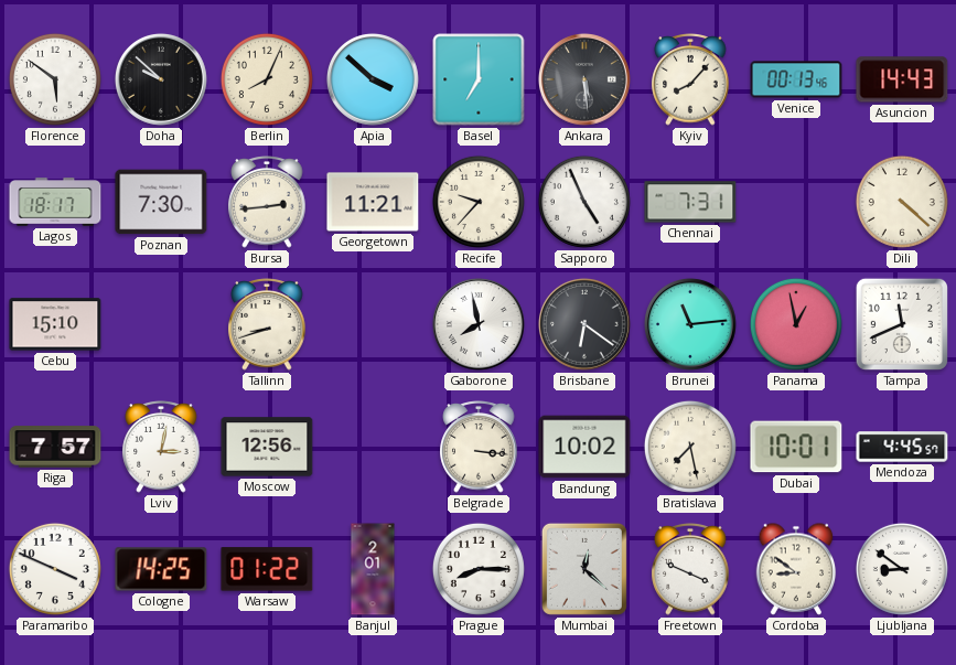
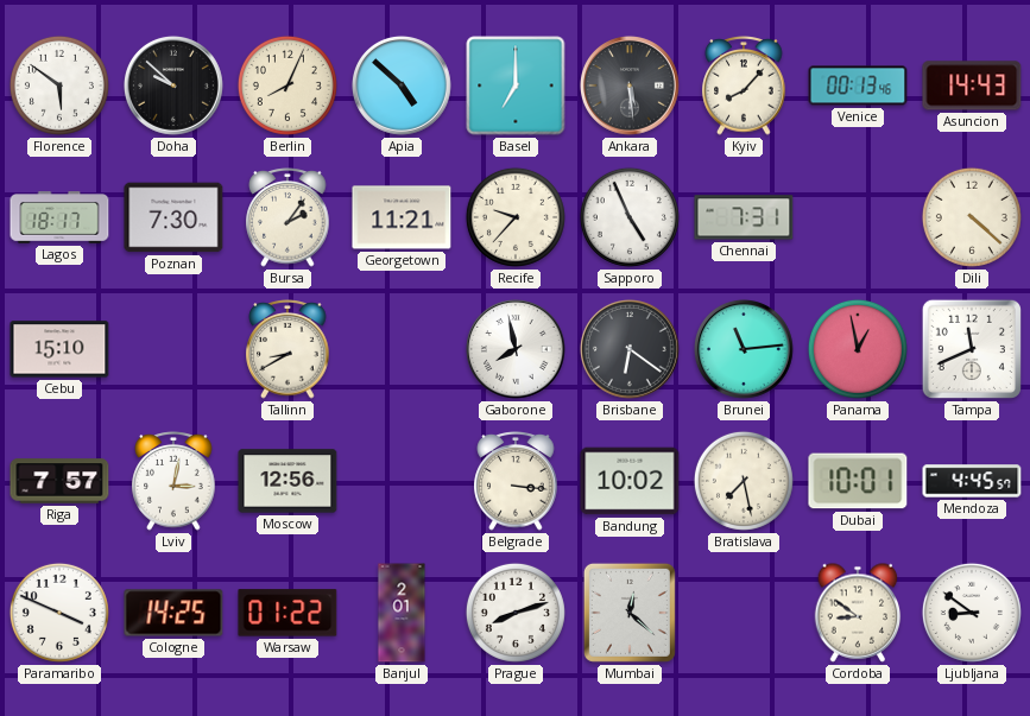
Apia: 3:52 -> 4:52 (402, 85)
Bursa: 2:44 -> 2:06 (287, 217)
Tallinn: 8:42 -> 8:40 (287, 349)
Prague: 8:15 -> 8:12 (516, 613)
Freetown: 3:49 -> none (690, 569)
